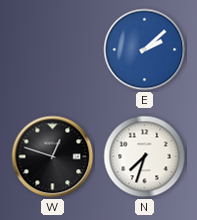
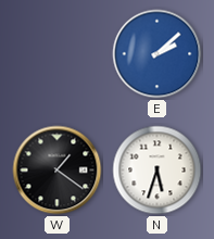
W: 12:48 -> 1:21 (58, 171)
N: 7:33 -> 5:33 (158, 171)
